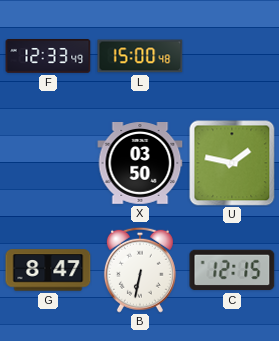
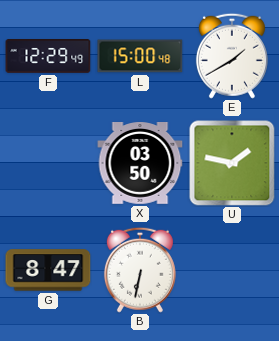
F: 12:33 -> 12:29 (48, 57)
E: none -> 1:40 (232, 56)
C: 12:15 -> none (232, 270)
